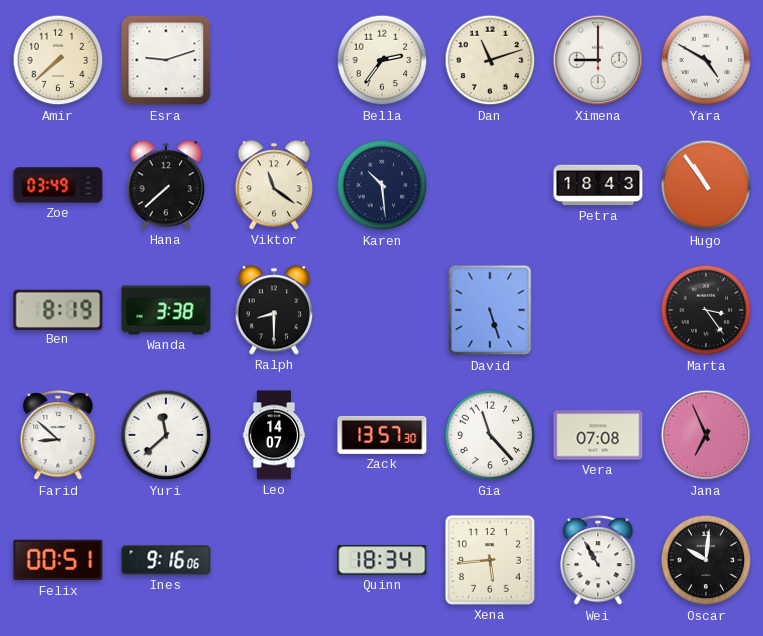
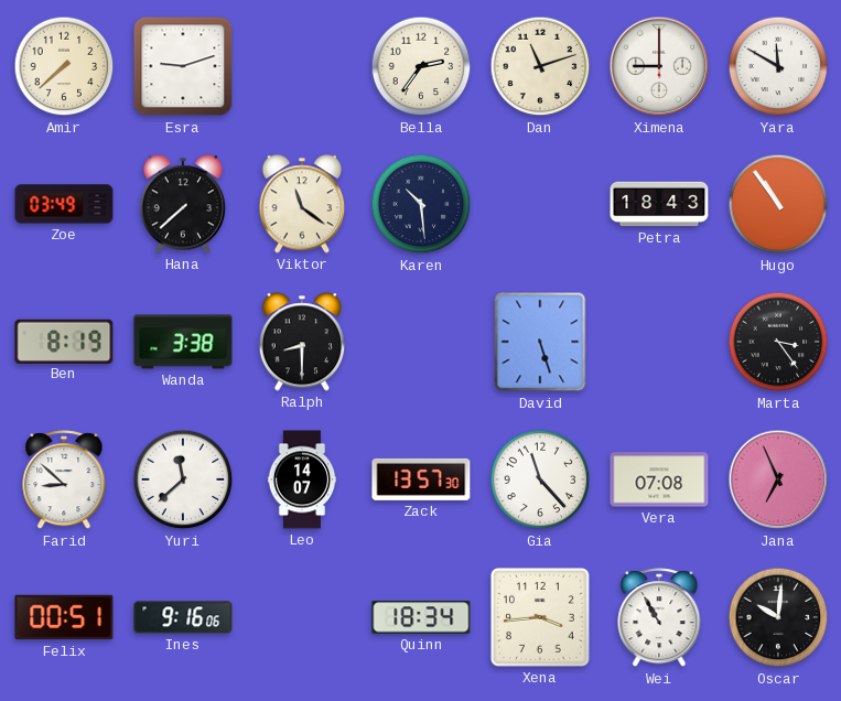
Yara: 4:50 -> 11:50 (778, 66)
Xena: 5:44 -> 3:44 (540, 617)
